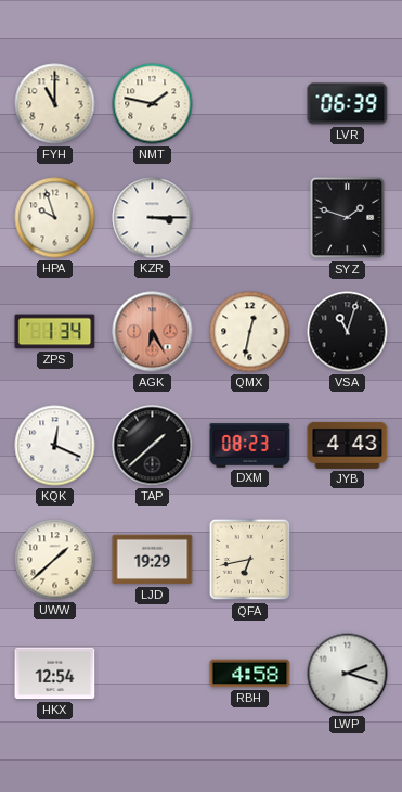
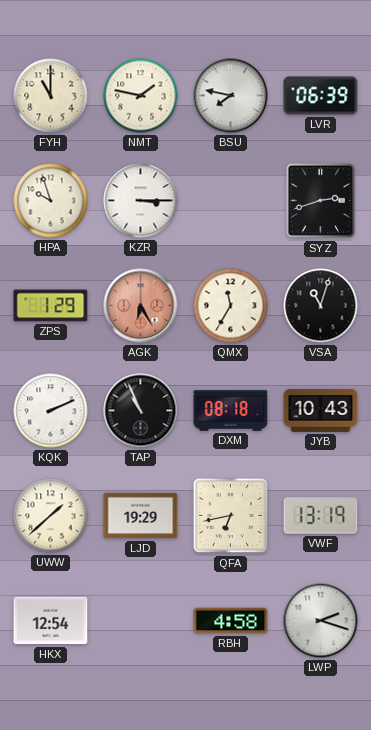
BSU: none -> 7:47 (231, 96)
SYZ: 1:48 -> 2:42 (321, 201)
ZPS: 1:34 -> 1:29 (51, 306)
QMX: 12:32 -> 11:35 (231, 306)
KQK: 12:19 -> 2:11 (51, 411)
TAP: 1:38 -> 10:56 (141, 411)
DXM: 08:23 -> 08:18 (231, 411)
JYB: 4:43 -> 10:43 (321, 410)
VWF: none -> 13:19 (321, 516)
